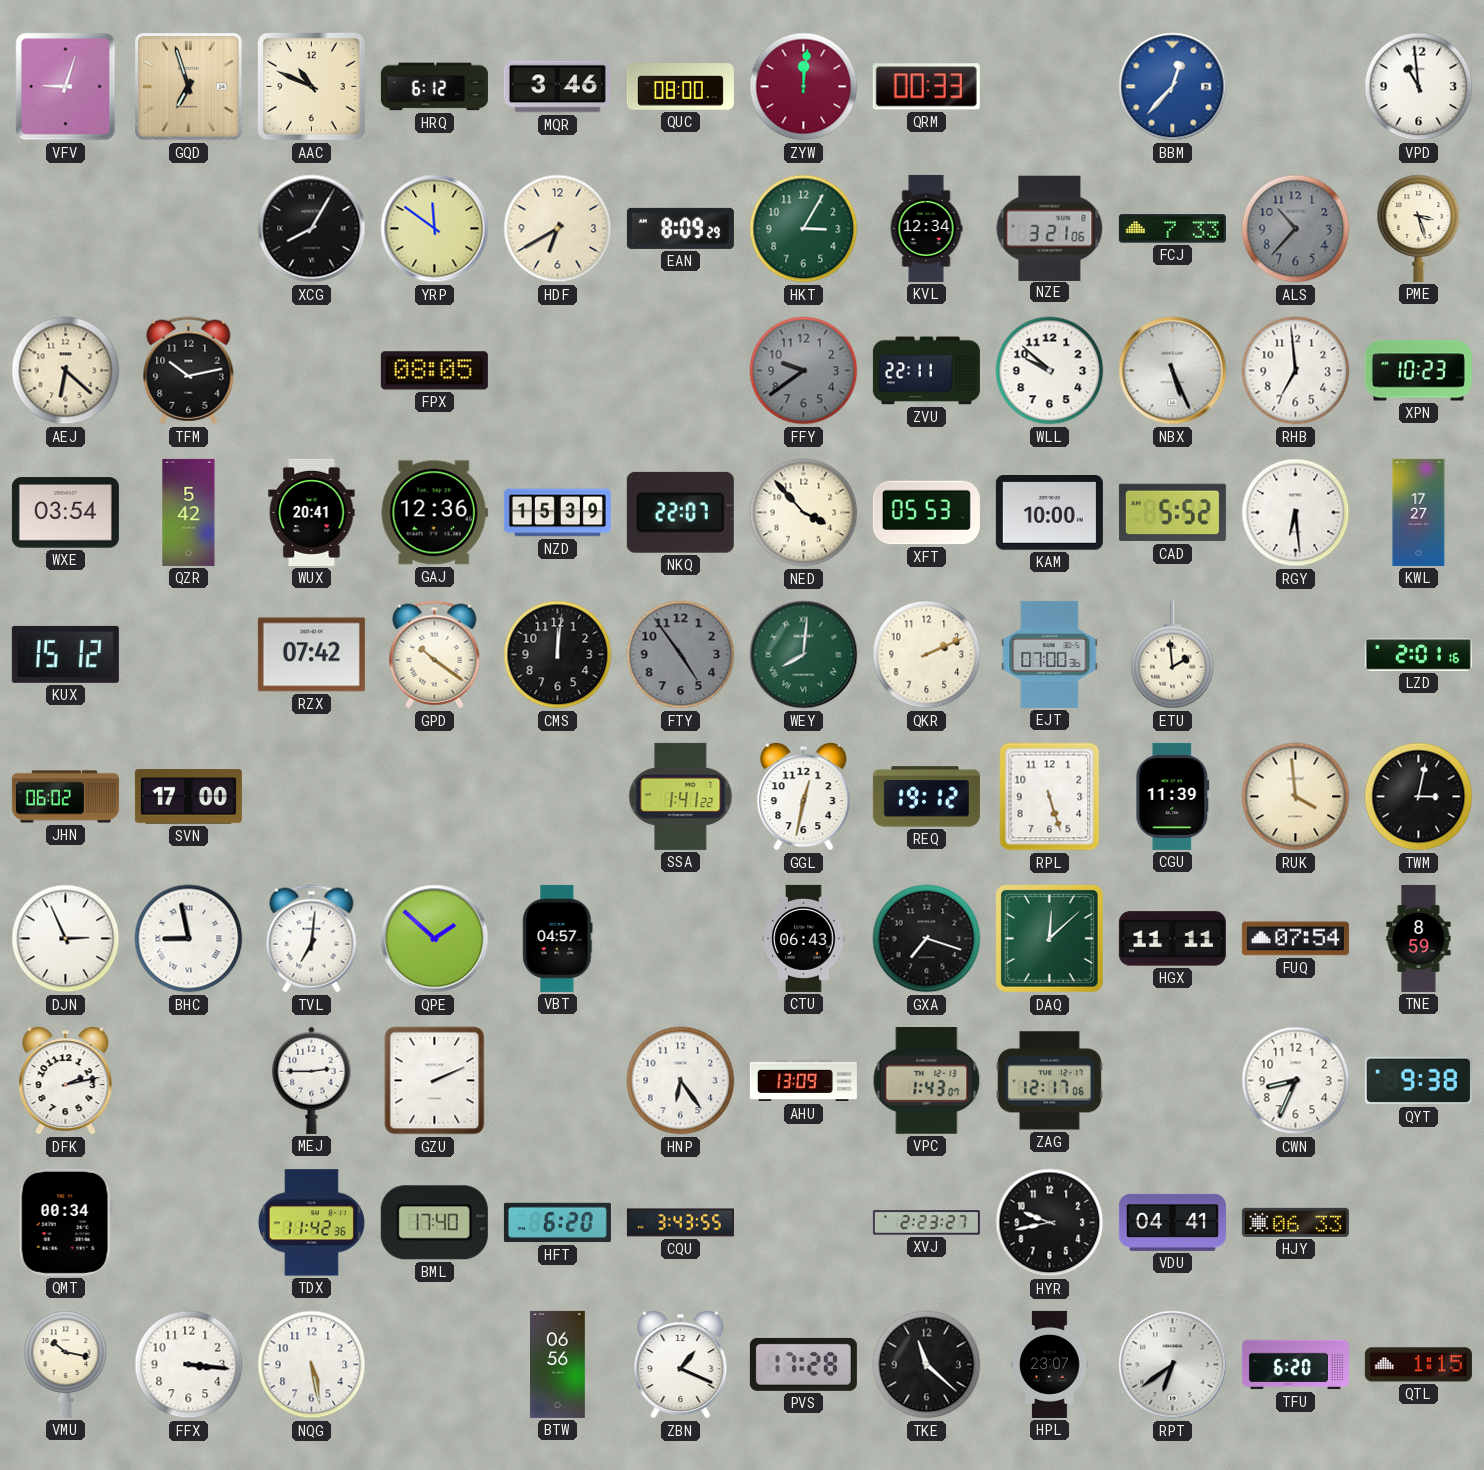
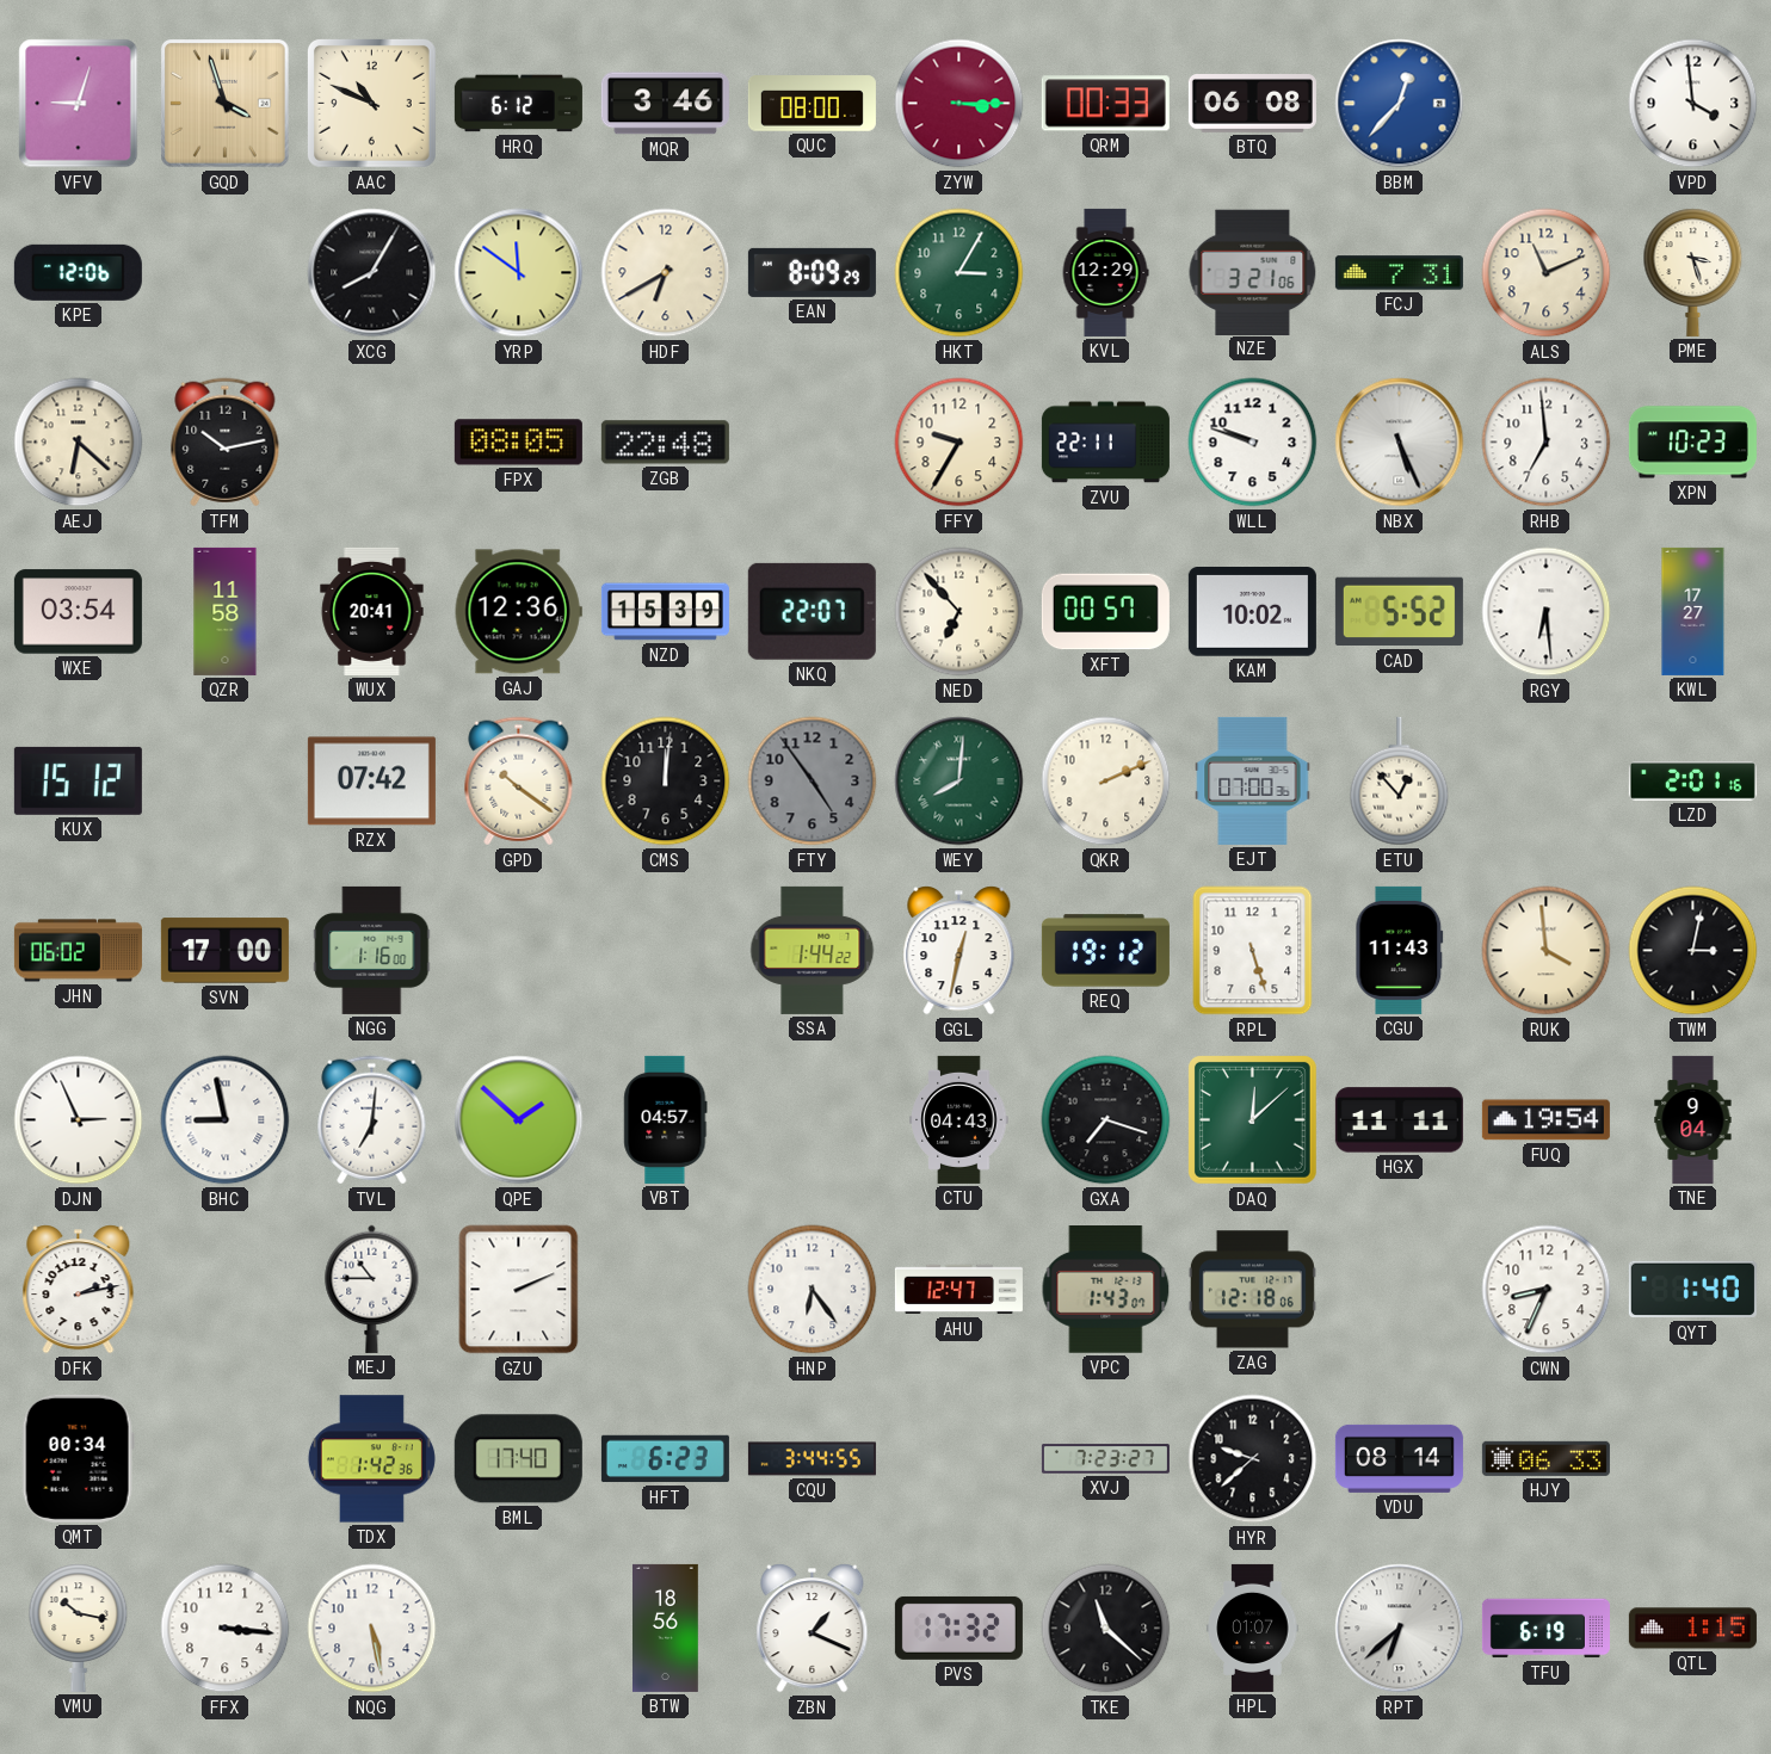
GQD: 6:57 -> 3:57 (226, 104)
ZYW: 12:01 -> 3:15 (959, 104)
BTQ: none -> 06:08 (1252, 104)
VPD: 10:59 -> 3:59 (1693, 104)
KPE: none -> 12:06 (78, 272)
KVL: 12:34 -> 12:29 (1105, 272)
FCJ: 7:33 -> 7:31 (1399, 273)
ALS: 10:37 -> 11:11 (1547, 273)
ALS dial: grey -> cream (1547, 273)
ZGB: none -> 22:48 (665, 443)
FFY: 9:39 -> 9:35 (959, 443)
FFY dial: grey -> cream (959, 443)
WLL: 9:52 -> 9:48 (1253, 443)
QZR: 5:42 -> 11:58 (226, 611)
NED: 3:53 -> 6:53 (959, 612)
XFT: 05:53 -> 00:57 (1105, 612)
KAM: 10:00 -> 10:02 (1252, 612)
ETU: 1:59 -> 12:53 (1400, 782)
NGG: none -> 1:16 (372, 950)
SSA: 1:41 -> 1:44 (813, 950)
CGU: 11:39 -> 11:43 (1400, 950)
CTU: 06:43 -> 04:43 (959, 1119)
FUQ: 07:54 -> 19:54 (1545, 1120)
TNE: 8:59 -> 9:04 (1693, 1119)
MEJ: 2:45 -> 10:45 (372, 1289)
AHU: 13:09 -> 12:47 (958, 1290)
ZAG: 12:17 -> 12:18 (1252, 1290)
QYT: 9:38 -> 1:40 (1692, 1290)
TDX: 11:42 -> 1:42 (371, 1459)
HFT: 6:20 -> 6:23 (665, 1459)
CQU: 3:43 -> 3:44 (812, 1459)
XVJ: 2:23 -> 7:23 (1105, 1459)
HYR: 9:43 -> 9:38 (1253, 1459)
VDU: 04:41 -> 08:14 (1399, 1458)
BTW: 06:56 -> 18:56 (666, 1628)
PVS: 17:28 -> 17:32 (958, 1628)
HPL: 23:07 -> 01:07 (1253, 1628)
RPT: 6:39 -> 6:38 (1400, 1629)
TFU: 6:20 -> 6:19 (1545, 1629)
